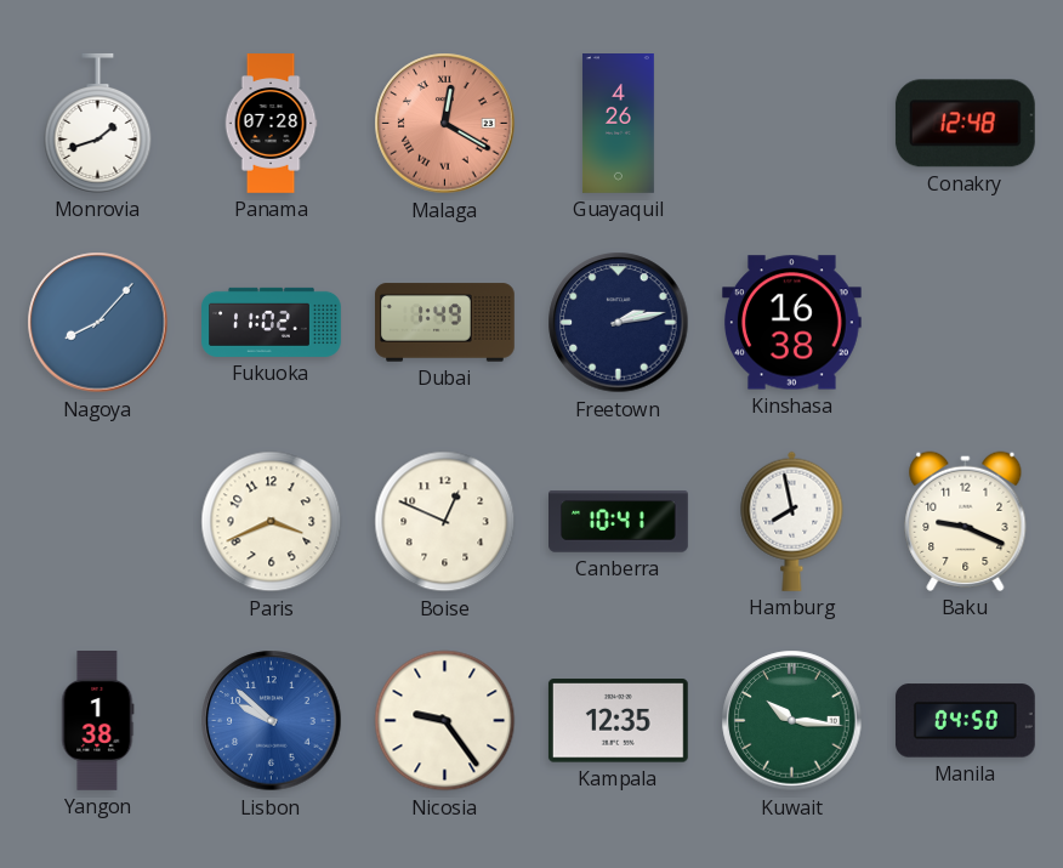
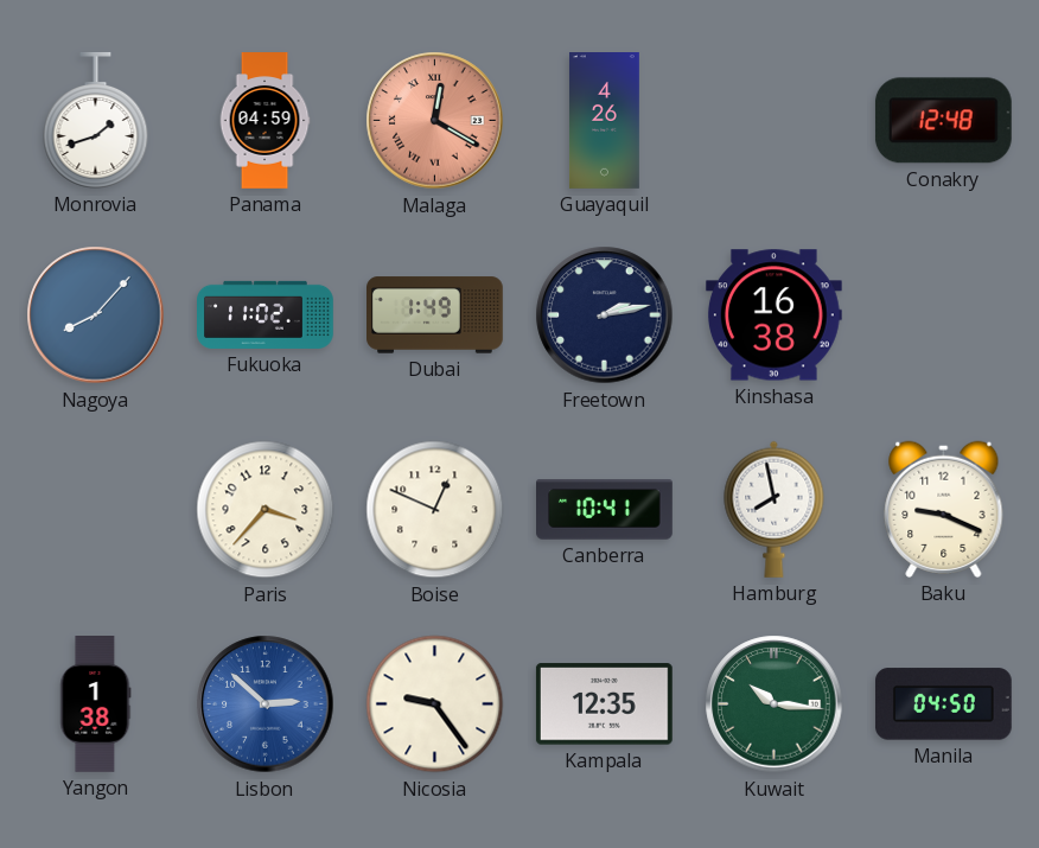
Panama: 07:28 -> 04:59 (264, 121)
Paris: 3:41 -> 3:37 (266, 510)
Lisbon: 9:52 -> 2:52 (266, 704)
